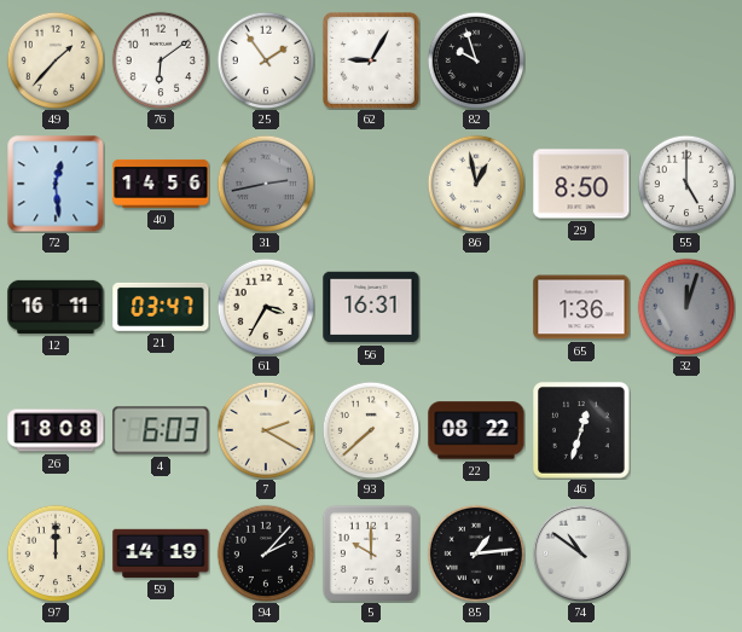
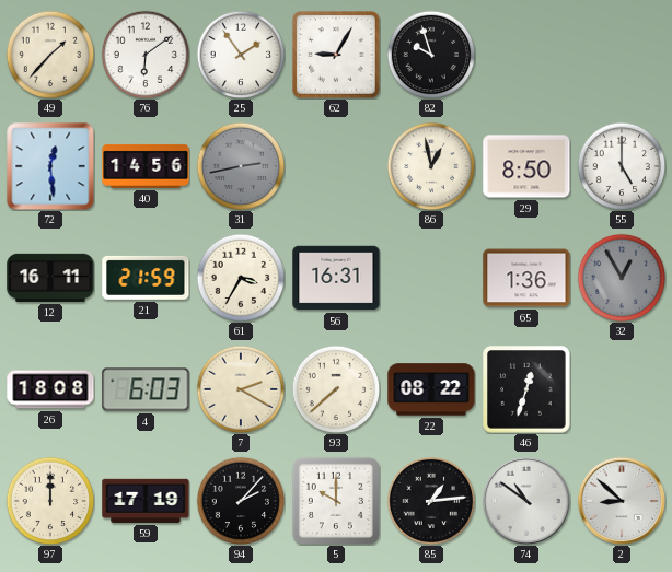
21: 03:47 -> 21:59 (146, 278)
32: 12:03 -> 12:55 (622, 278)
59: 14:19 -> 17:19 (146, 501)
2: none -> 8:52 (622, 501)
